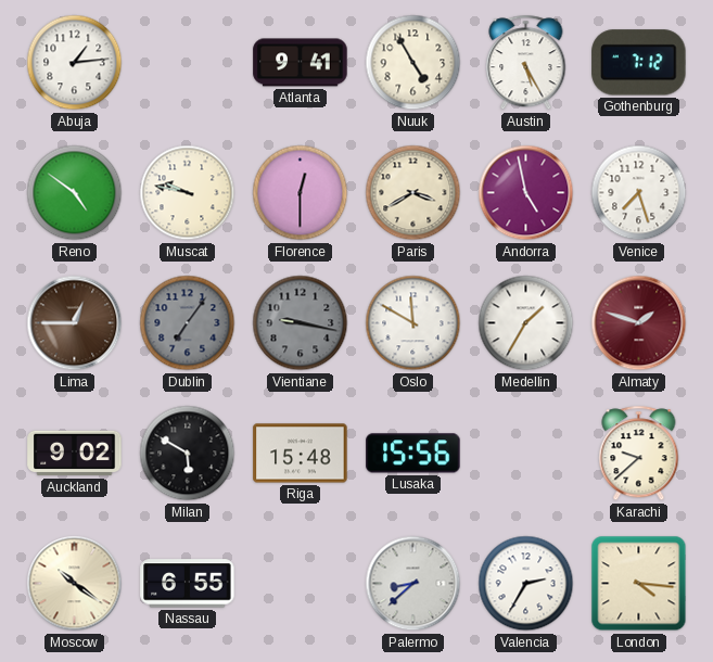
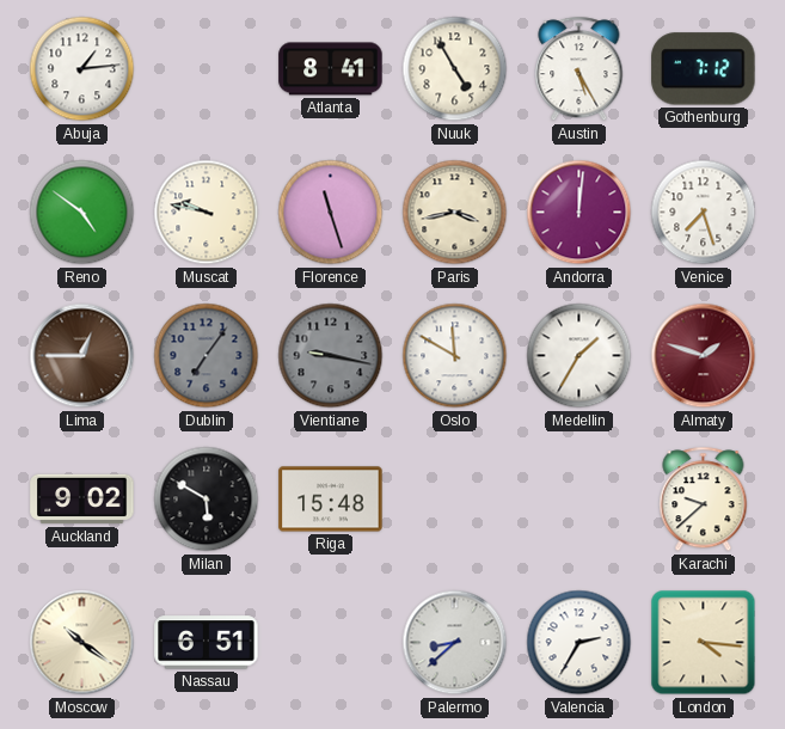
Atlanta: 9:41 -> 8:41 (331, 69)
Florence: 12:30 -> 11:27 (331, 213)
Paris: 3:40 -> 3:43 (455, 213)
Andorra: 4:58 -> 12:01 (579, 213)
Lusaka: 15:56 -> none (413, 454)
Nassau: 6:55 -> 6:51 (207, 643)
